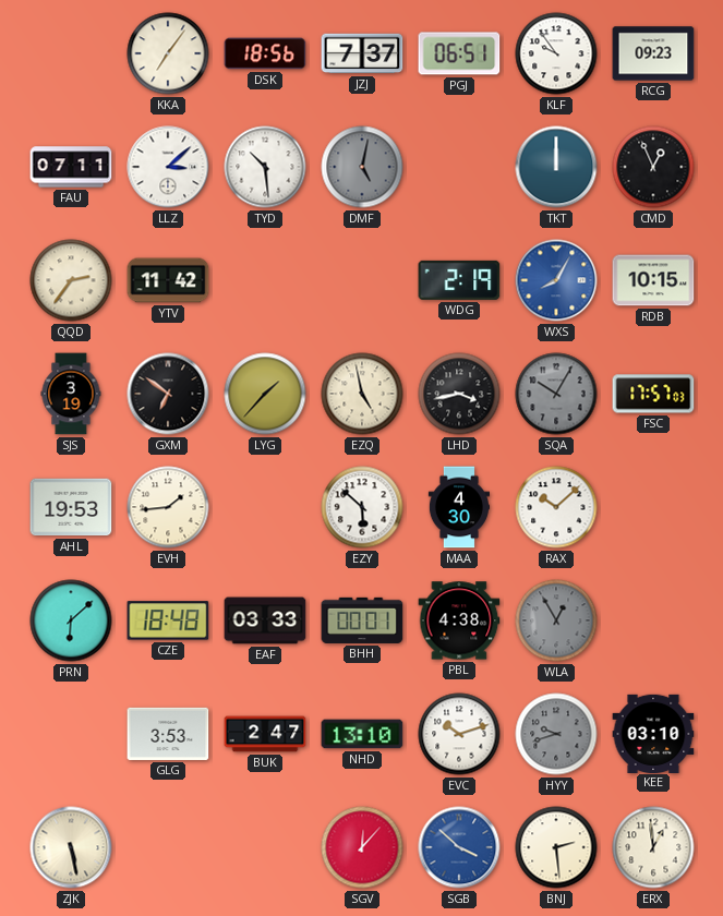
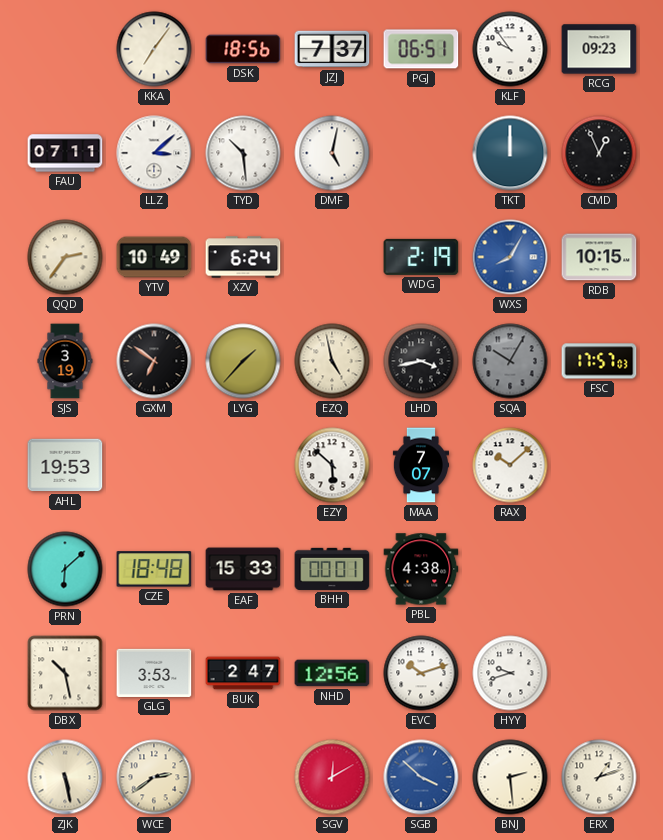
DMF dial: grey -> white (332, 153)
YTV: 11:42 -> 10:49 (154, 257)
XZV: none -> 6:24 (243, 257)
EVH: 1:44 -> none (168, 507)
MAA: 4:30 -> 7:07 (420, 465)
EAF: 03:33 -> 15:33 (243, 569)
WLA: 12:55 -> none (556, 620)
DBX: none -> 10:28 (65, 673)
NHD: 13:10 -> 12:56 (332, 673)
HYY dial: grey -> white (510, 673)
KEE: 03:10 -> none (653, 733)
WCE: none -> 2:39 (154, 777)
SGV: 12:07 -> 12:10 (332, 777)
ERX: 12:59 -> 1:12 (599, 777)
